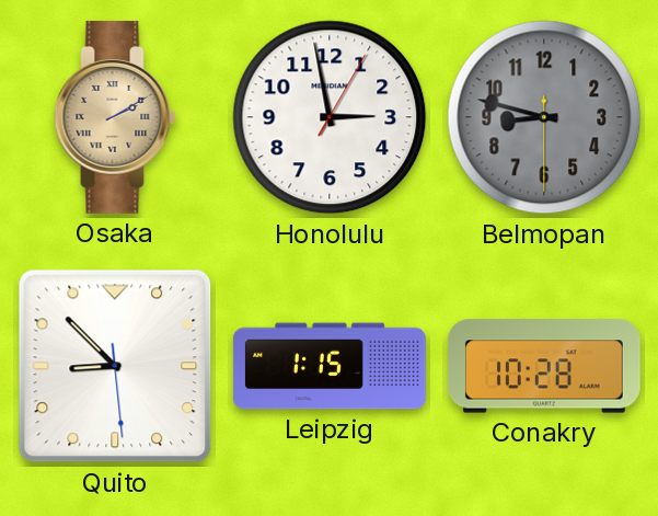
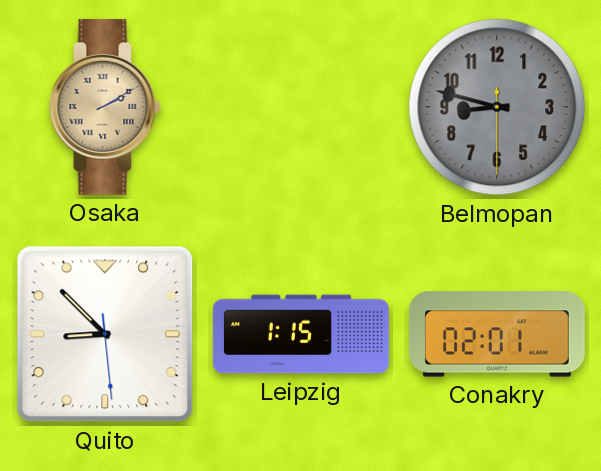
Honolulu: 2:58 -> none (330, 117)
Conakry: 10:28 -> 02:01 (497, 334)
